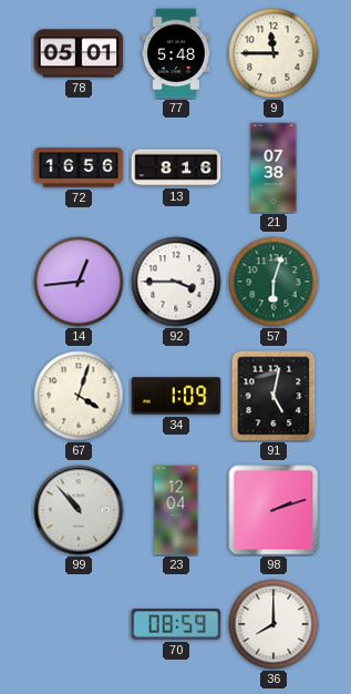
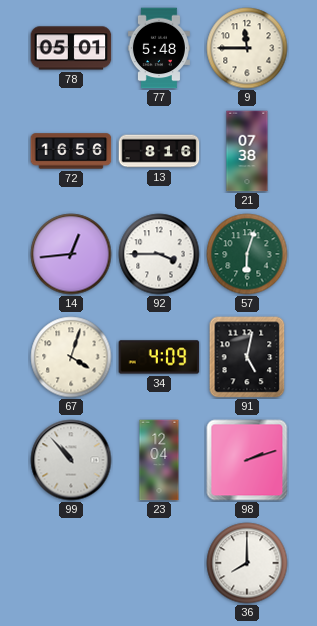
34: 1:09 -> 4:09 (159, 357)
70: 08:59 -> none (176, 624)
